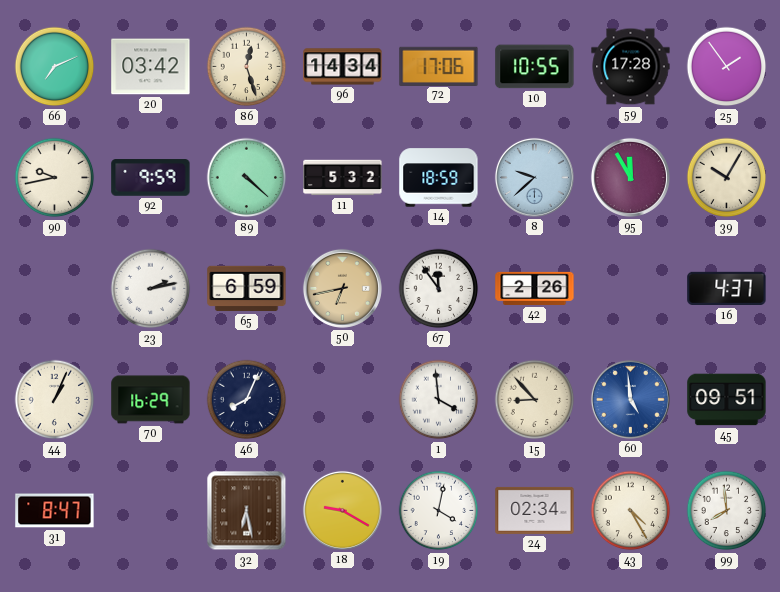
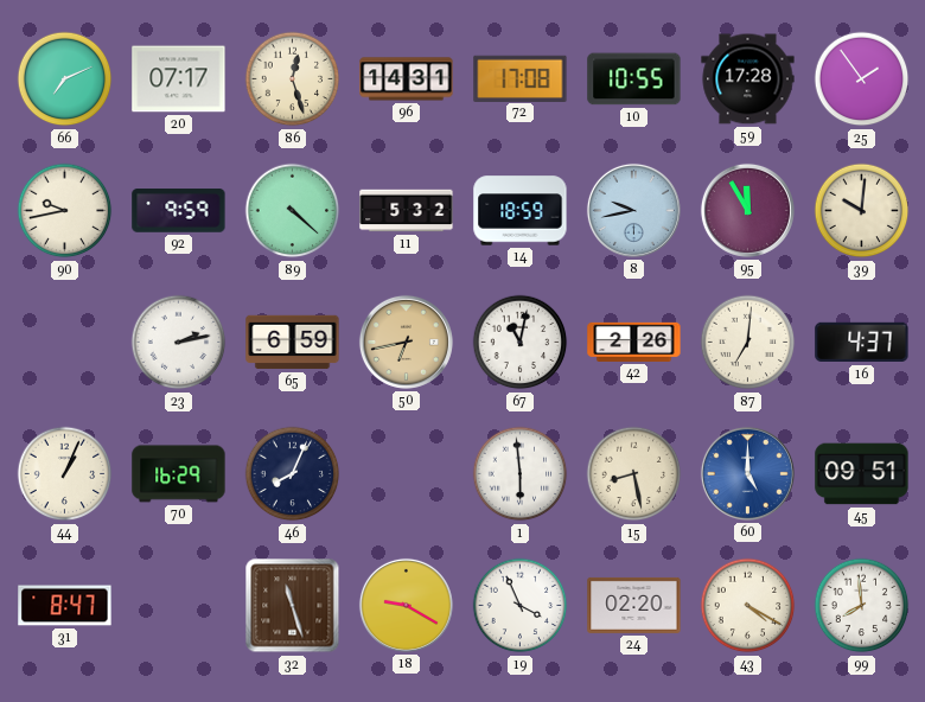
20: 03:42 -> 07:17 (179, 79)
96: 14:34 -> 14:31 (407, 79)
72: 17:06 -> 17:08 (521, 78)
8: 9:38 -> 9:43 (633, 210)
39: 10:05 -> 10:01 (862, 211)
67: 11:54 -> 11:02 (521, 343)
87: none -> 7:01 (748, 343)
1: 3:59 -> 5:59 (521, 474)
15: 8:53 -> 8:28 (634, 474)
60: 4:59 -> 5:00 (747, 473)
32: 6:28 -> 11:27 (293, 606)
19: 4:02 -> 3:56 (521, 606)
24: 02:34 -> 02:20 (634, 605)
43: 4:25 -> 4:20 (748, 606)
